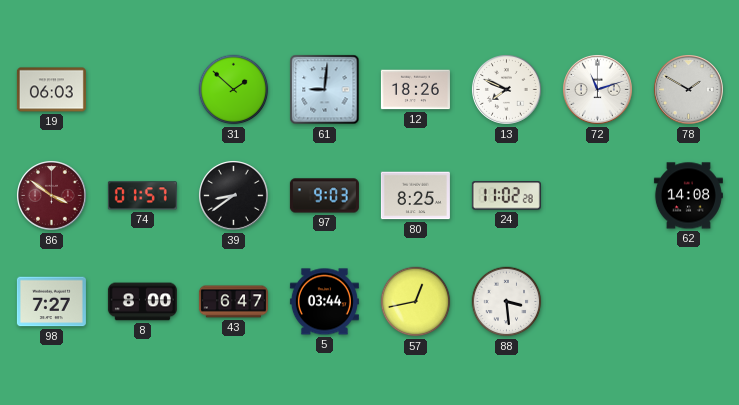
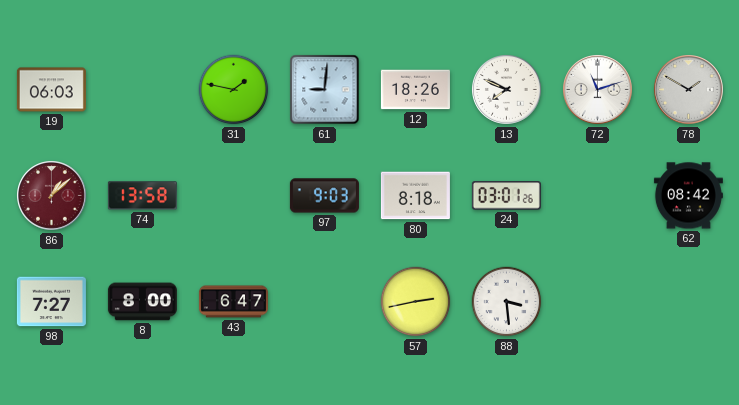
31: 1:52 -> 1:47 (234, 90)
86: 3:51 -> 1:08 (52, 196)
74: 01:57 -> 13:58 (142, 196)
39: 8:39 -> none (234, 196)
80: 8:25 -> 8:18 (415, 196)
24: 11:02 -> 03:01 (506, 196)
62: 14:08 -> 08:42 (688, 196)
5: 03:44 -> none (324, 302)
57: 12:43 -> 2:43 (416, 302)
